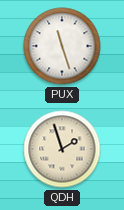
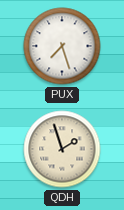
PUX: 11:27 -> 7:27 (62, 46)
